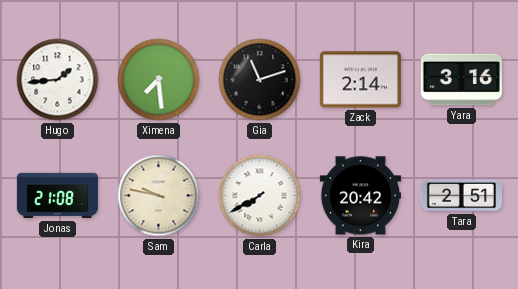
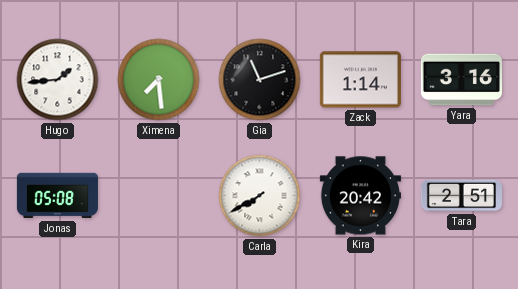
Zack: 2:14 -> 1:14 (360, 80)
Jonas: 21:08 -> 05:08 (57, 196)
Sam: 9:47 -> none (159, 196)
